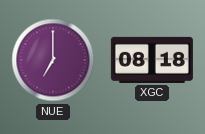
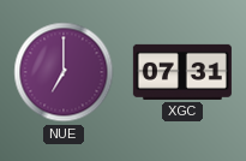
XGC: 08:18 -> 07:31 (182, 72)
